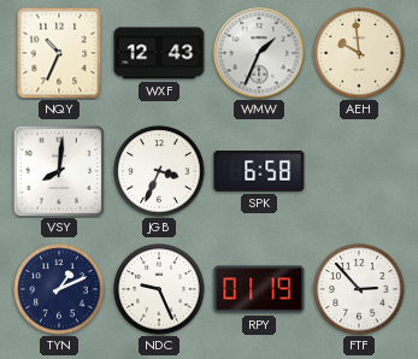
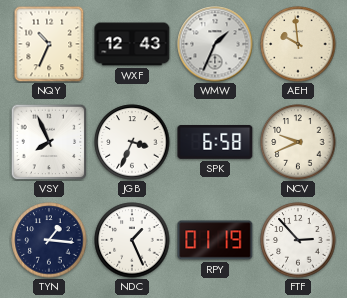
VSY: 8:01 -> 7:56 (49, 142)
NCV: none -> 9:41 (298, 142)
TYN: 1:11 -> 1:16 (49, 240)
NDC: 9:26 -> 1:26 (132, 240)
